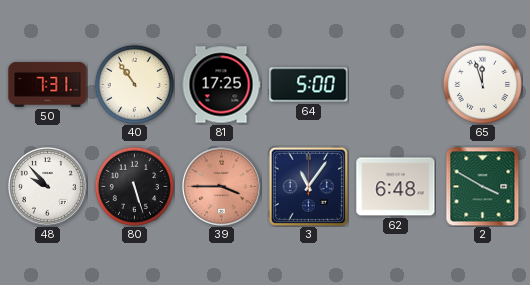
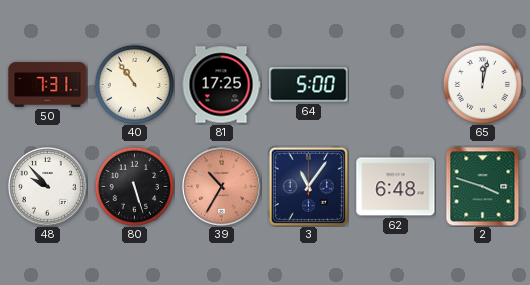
65: 11:57 -> 12:02 (482, 84)
39: 3:45 -> 10:35 (221, 186)
2: 3:50 -> 3:48 (483, 186)
